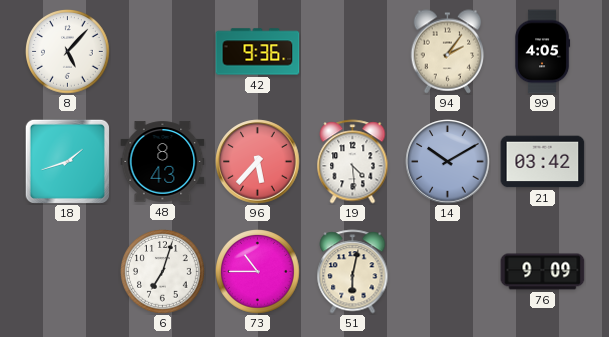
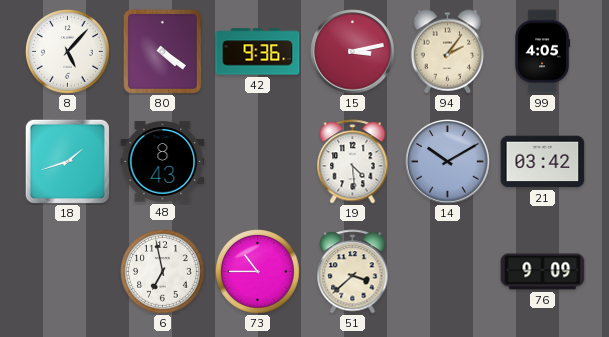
80: none -> 4:21 (162, 51)
15: none -> 3:13 (353, 52)
96: 5:37 -> none (258, 162)
6: 7:03 -> 6:58 (163, 272)
51: 6:02 -> 3:38 (353, 272)
